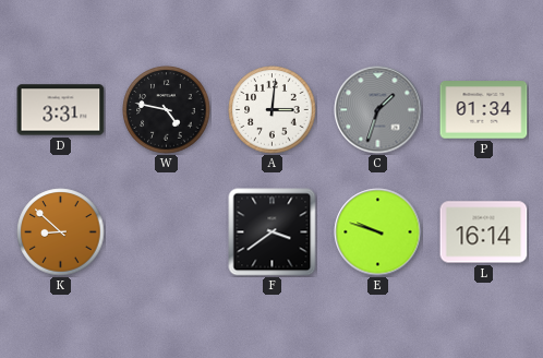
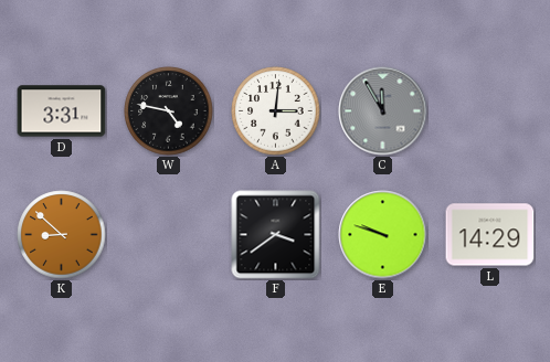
C: 1:33 -> 11:55 (383, 111)
P: 01:34 -> none (484, 110)
L: 16:14 -> 14:29 (490, 235)
